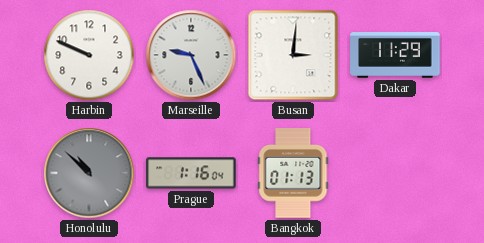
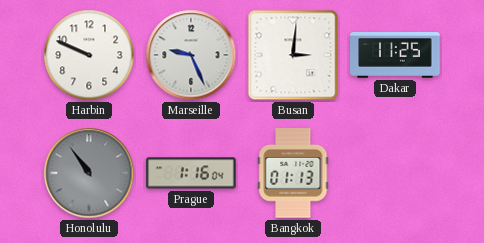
Dakar: 11:29 -> 11:25 (395, 56)
Honolulu: 10:52 -> 10:54 (89, 173)
